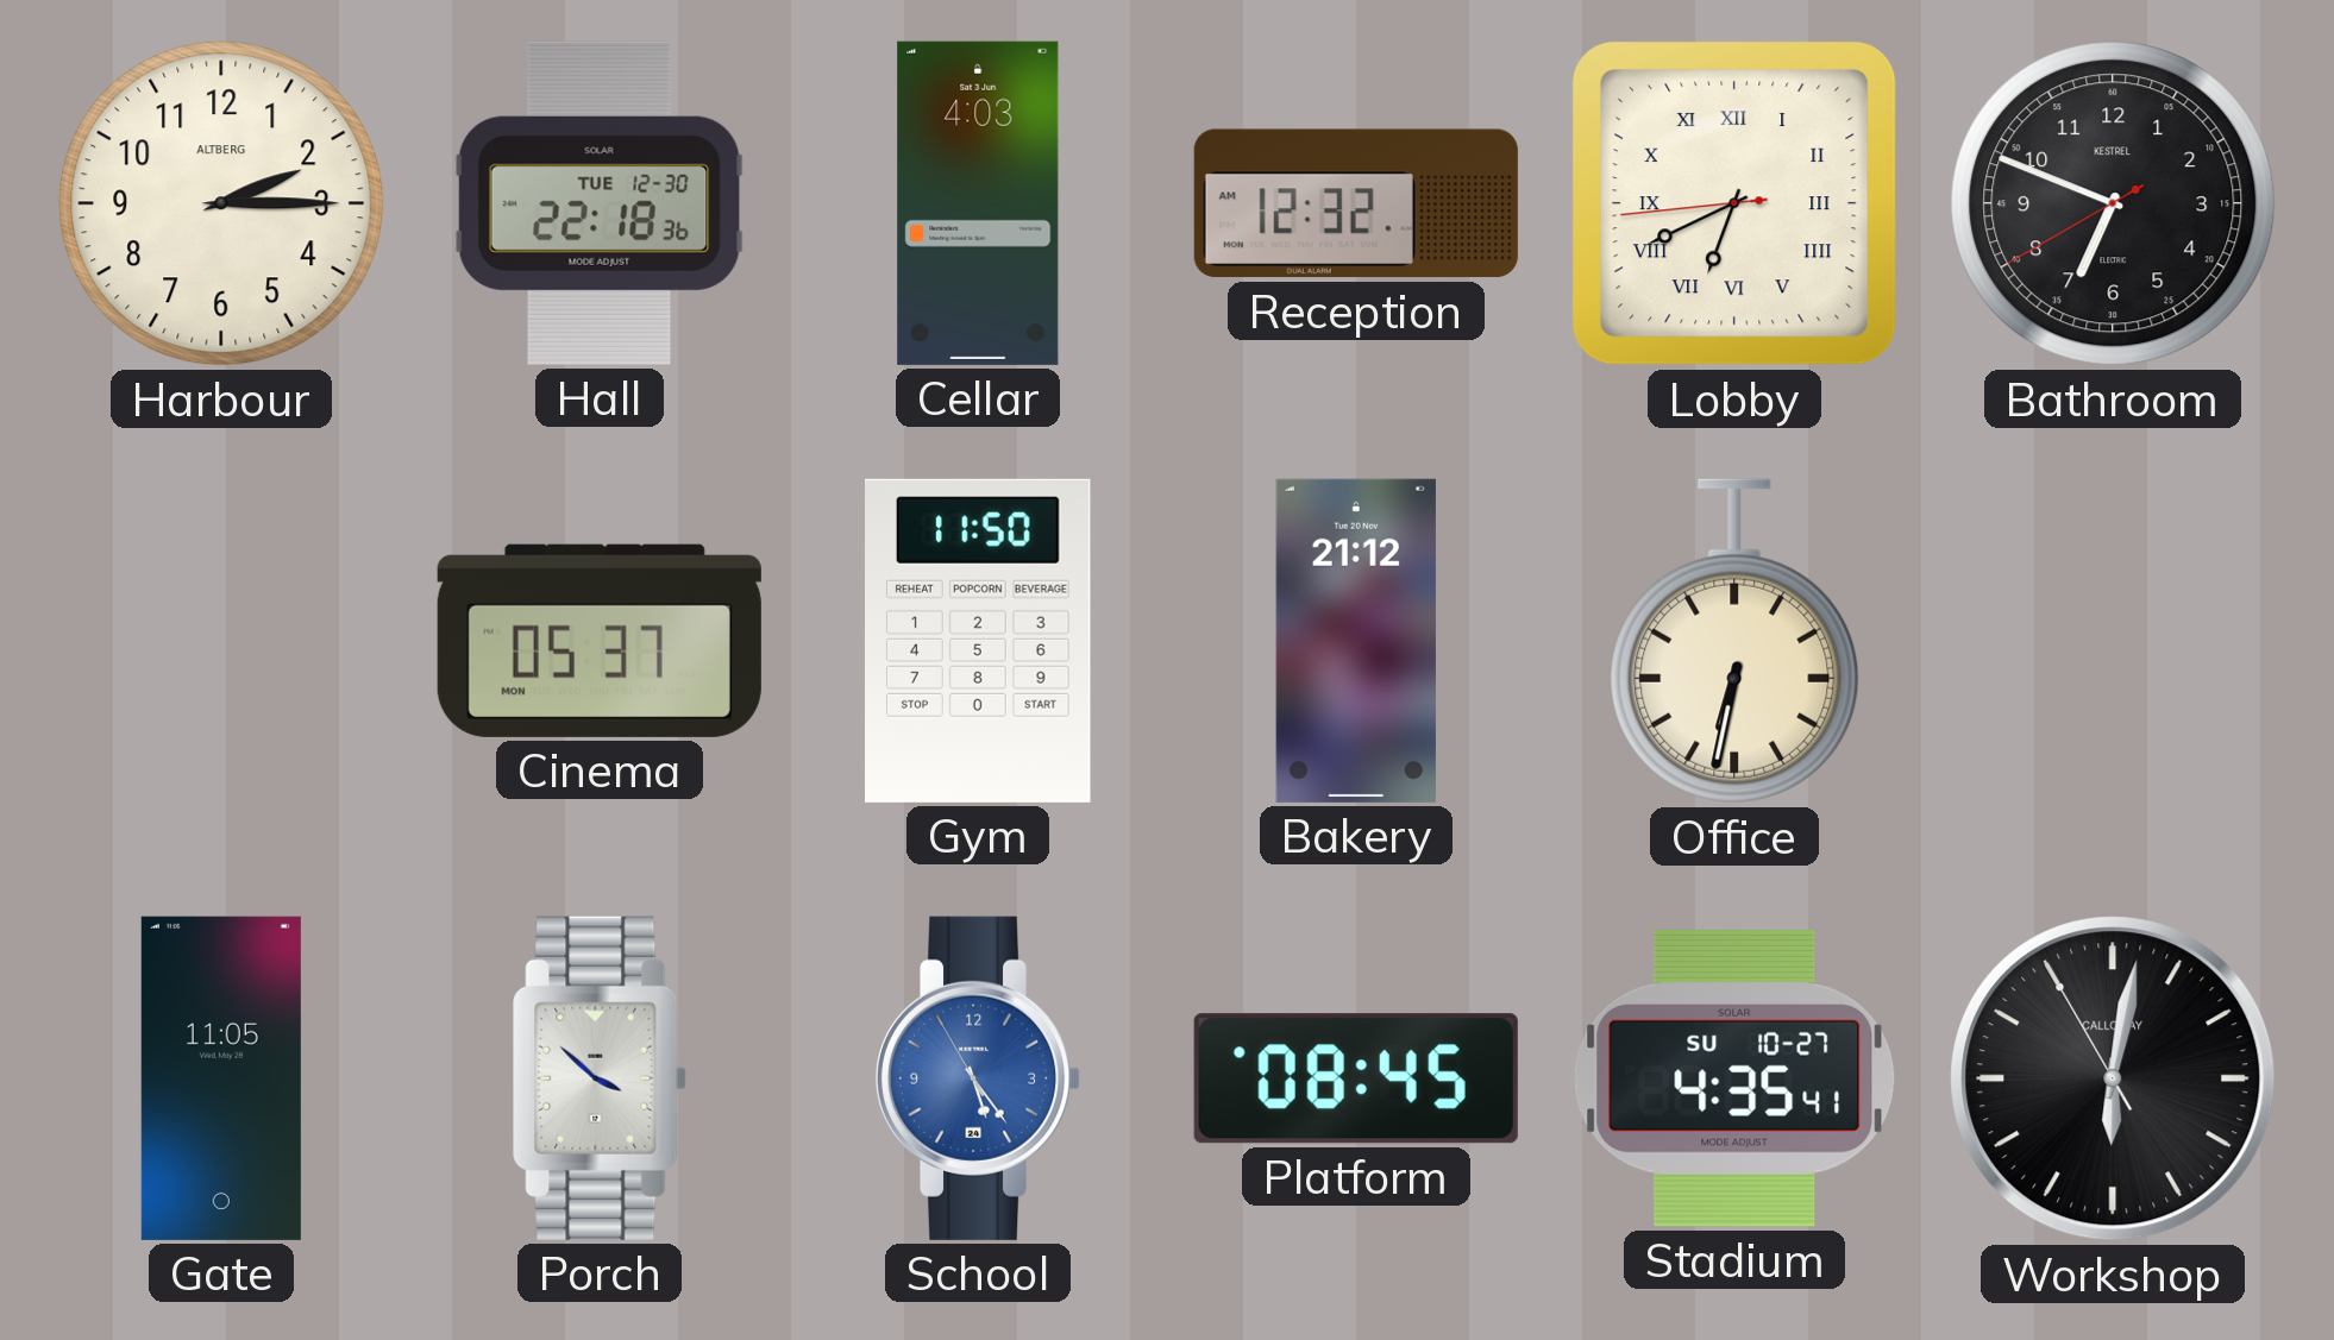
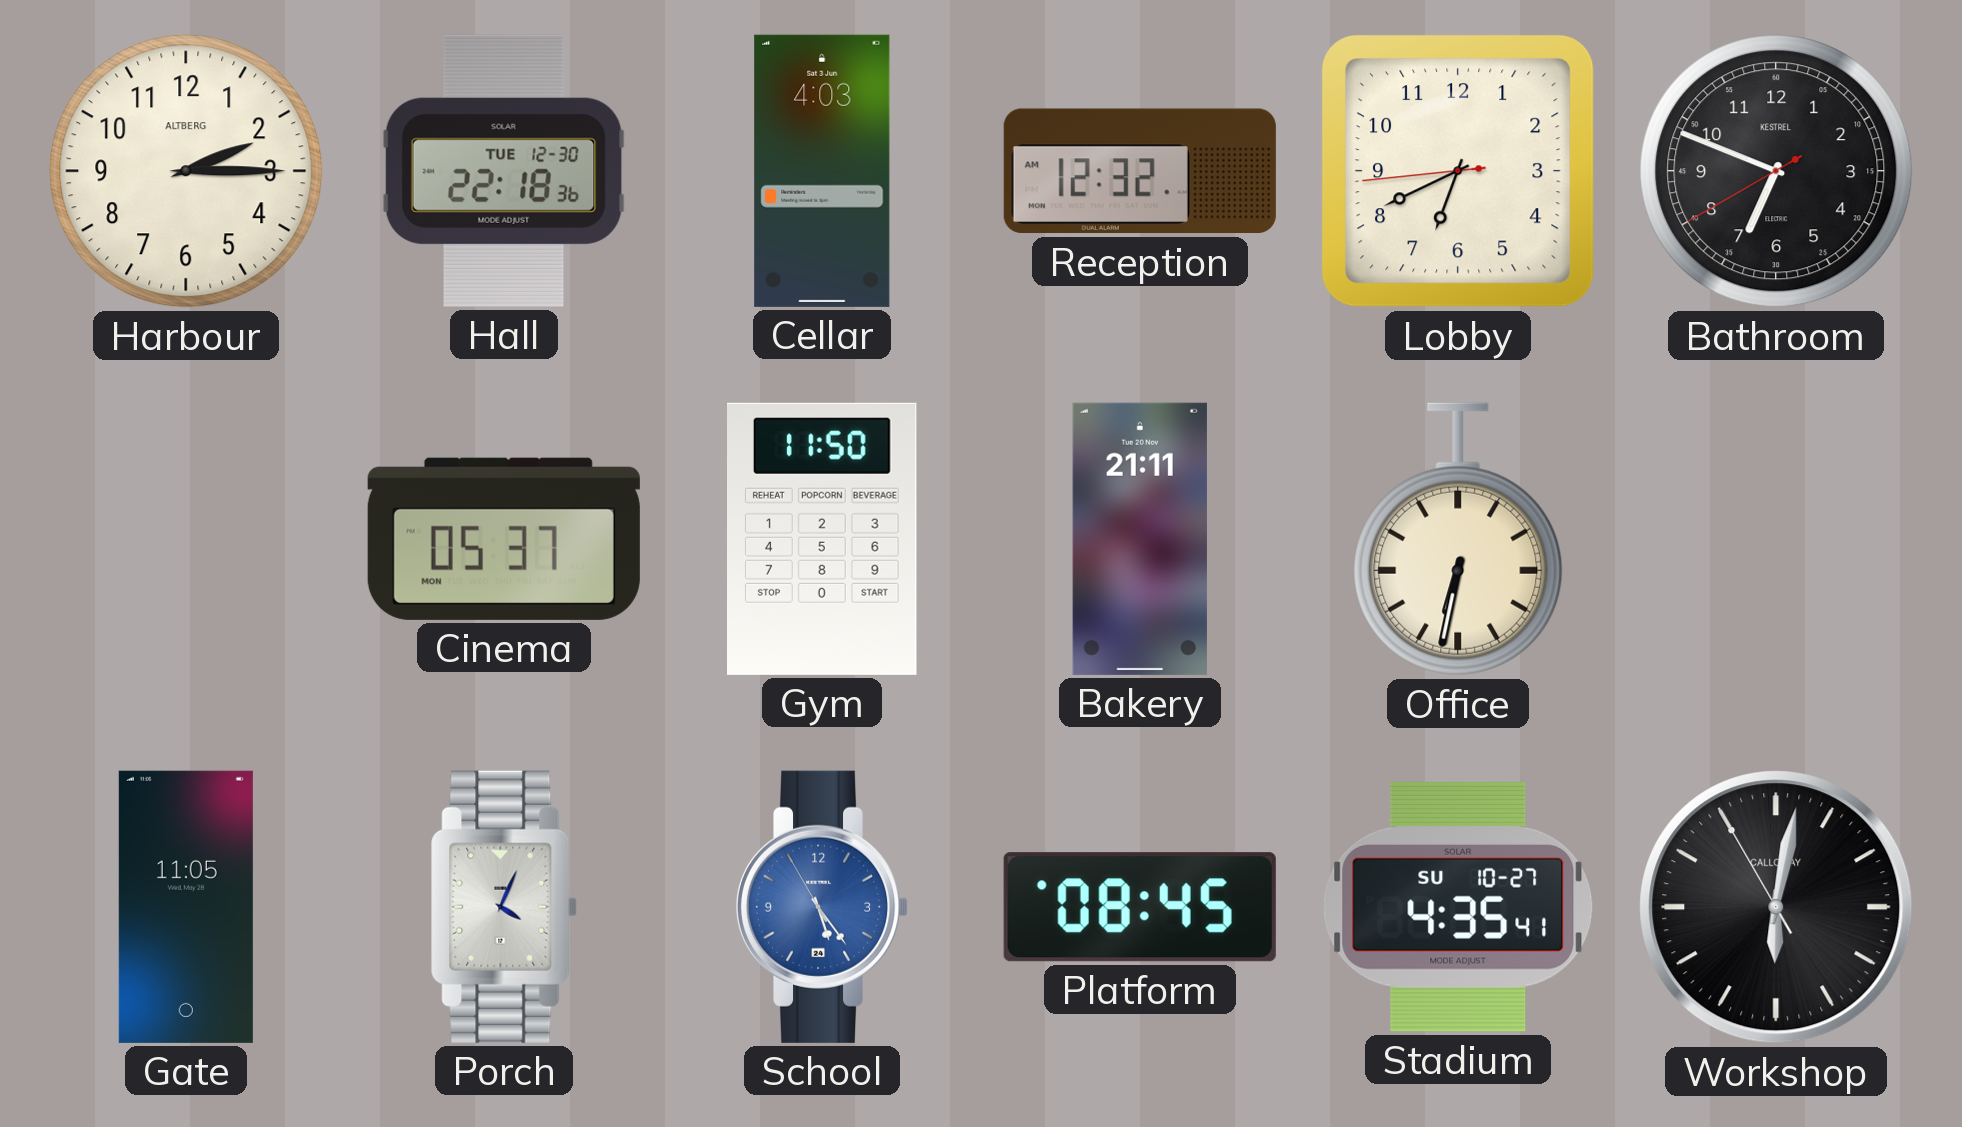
Lobby numerals: Roman -> Arabic (1458, 171)
Bakery: 21:12 -> 21:11 (1140, 539)
Porch: 3:52 -> 4:04 (504, 907)
